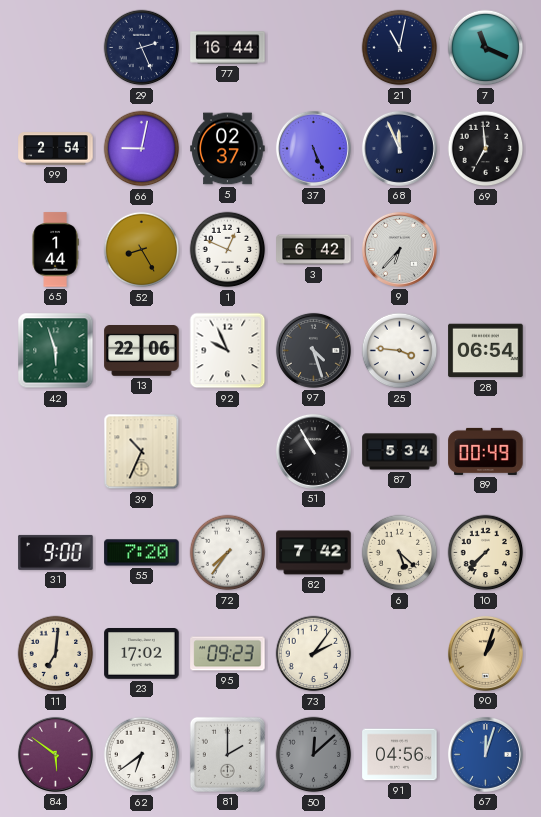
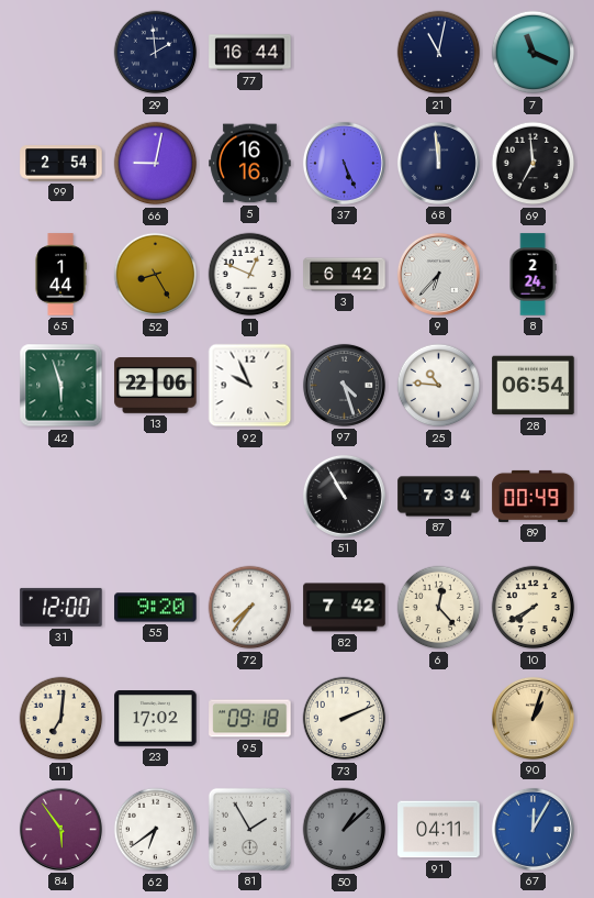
29: 2:26 -> 1:59 (156, 53)
5: 02:37 -> 16:16 (250, 164)
68: 11:56 -> 11:59 (438, 163)
8: none -> 2:24 (533, 275)
25: 3:46 -> 10:46 (439, 386)
39: 10:34 -> none (142, 452)
87: 5:34 -> 7:34 (439, 497)
31: 9:00 -> 12:00 (61, 607)
55: 7:20 -> 9:20 (156, 608)
6: 5:22 -> 12:23 (439, 608)
10: 7:37 -> 7:40 (534, 608)
95: 09:23 -> 09:18 (250, 719)
73: 2:06 -> 2:11 (345, 719)
84: 5:51 -> 5:54 (60, 829)
81: 2:00 -> 1:55 (249, 829)
50: 12:08 -> 1:08 (345, 830)
91: 04:56 -> 04:11 (439, 830)
67: 12:03 -> 12:05 (533, 829)
